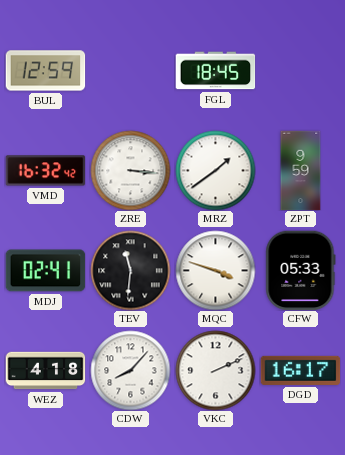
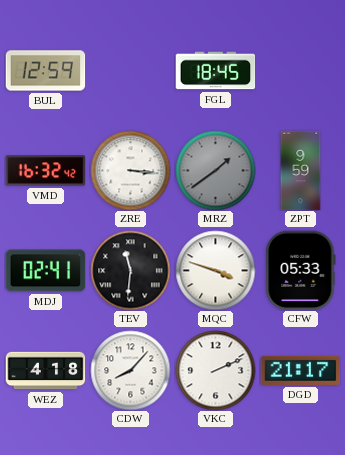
MRZ dial: white -> grey (215, 170)
DGD: 16:17 -> 21:17 (300, 370)
